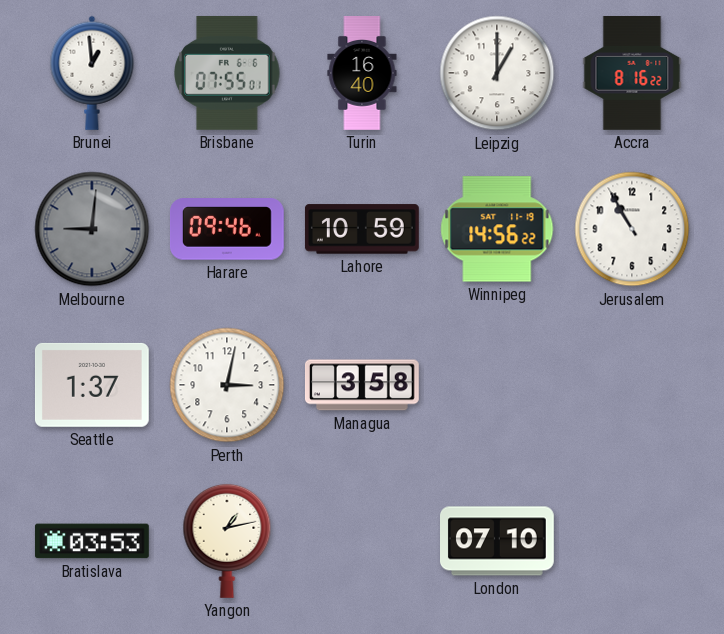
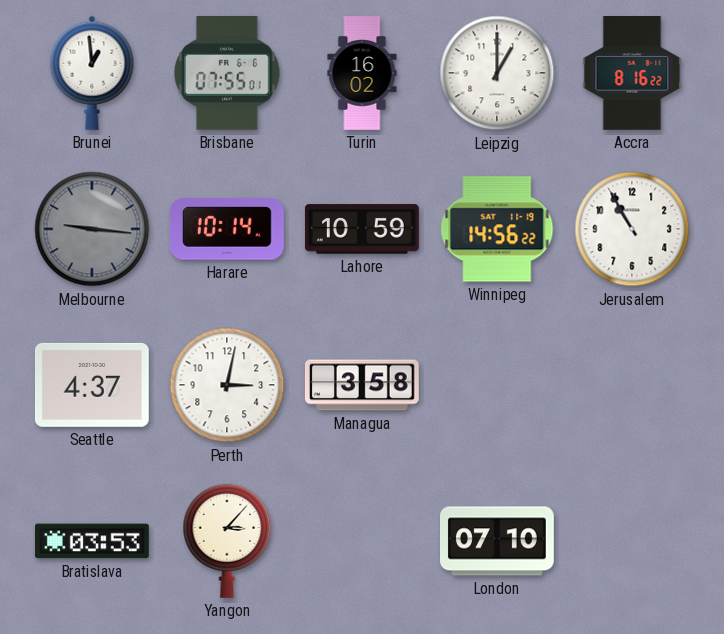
Turin: 16:40 -> 16:02 (362, 74)
Melbourne: 9:01 -> 9:16 (92, 229)
Harare: 09:46 -> 10:14 (227, 229)
Seattle: 1:37 -> 4:37 (92, 385)
Yangon: 1:13 -> 3:07 (227, 541)
